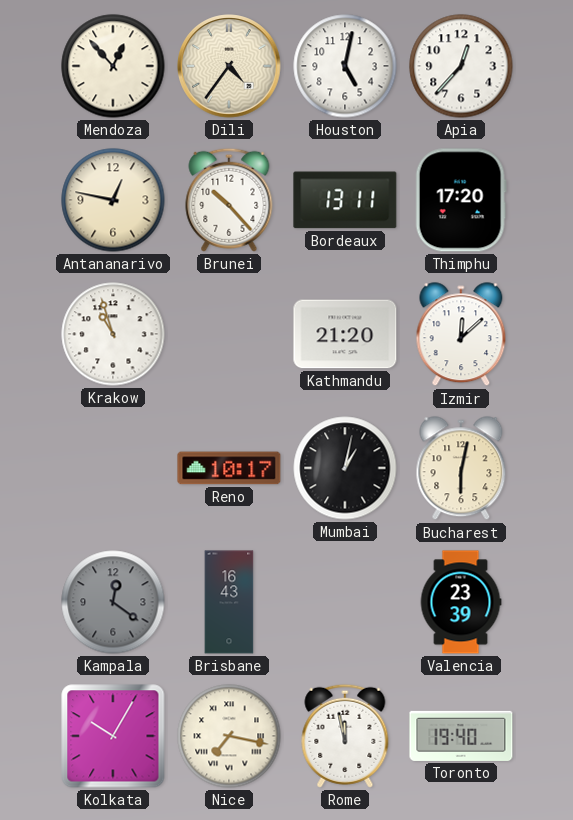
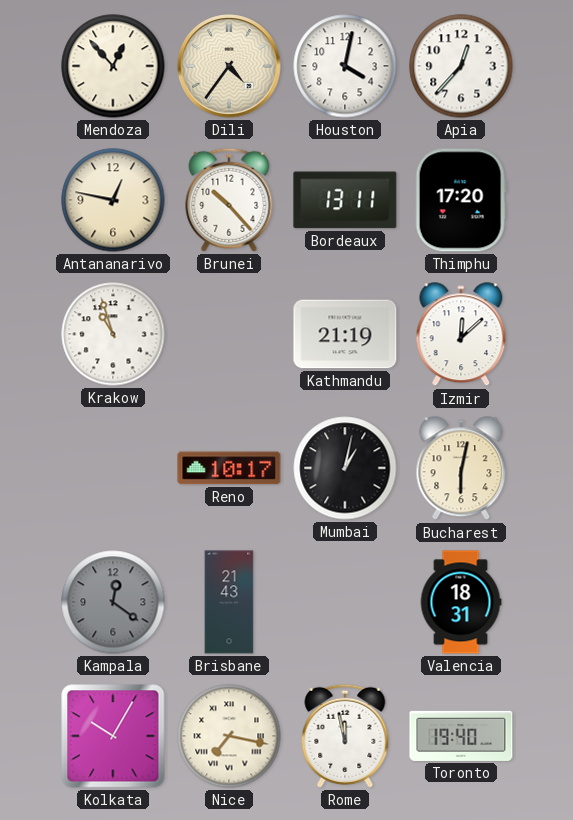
Houston: 5:02 -> 4:02 (345, 66)
Kathmandu: 21:20 -> 21:19 (345, 334)
Brisbane: 16:43 -> 21:43 (229, 602)
Valencia: 23:39 -> 18:31 (461, 602)
